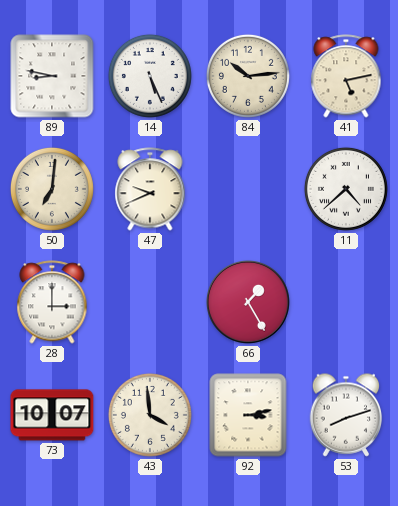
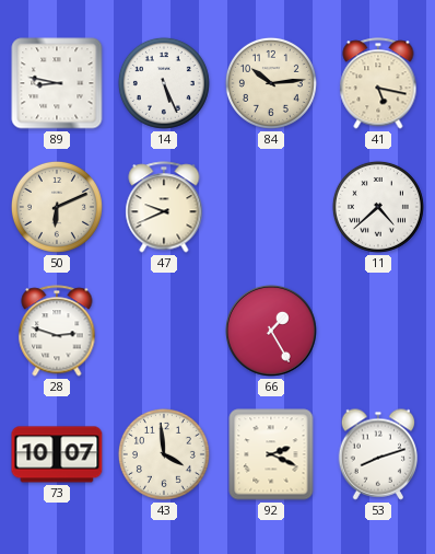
41: 5:13 -> 5:17 (378, 83)
50: 7:01 -> 6:11 (57, 207)
28: 3:00 -> 2:48 (57, 331)
92: 3:13 -> 2:19 (271, 454)
